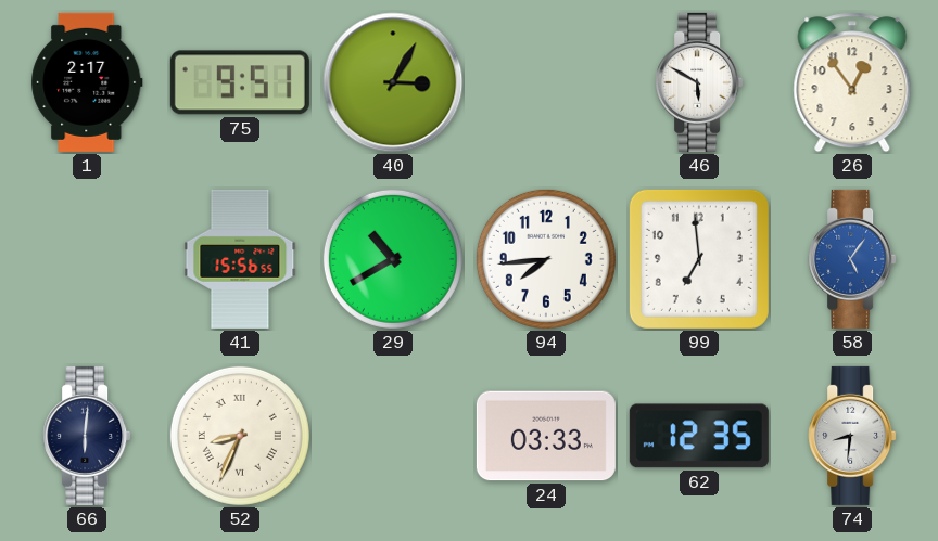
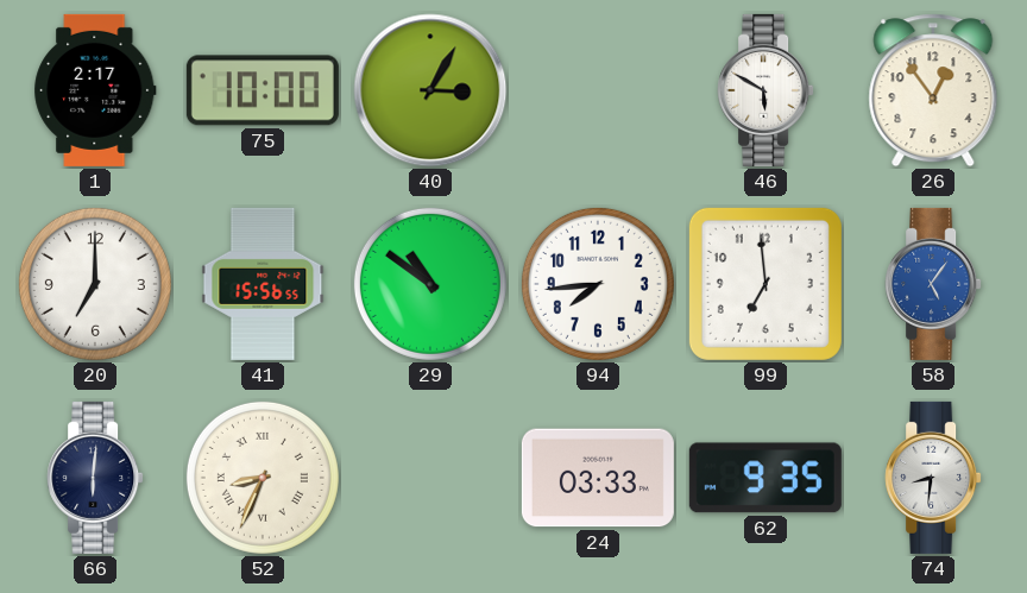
75: 9:51 -> 10:00 (263, 90)
20: none -> 7:00 (95, 284)
29: 10:40 -> 10:51 (430, 284)
62: 12:35 -> 9:35 (765, 478)
